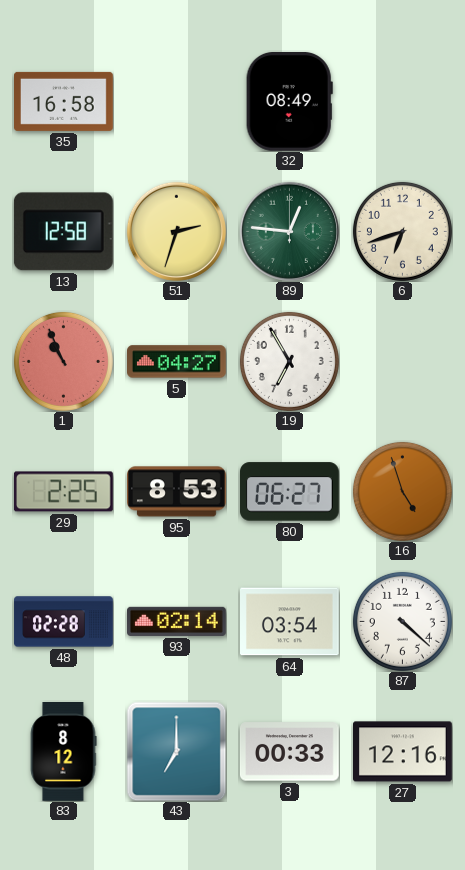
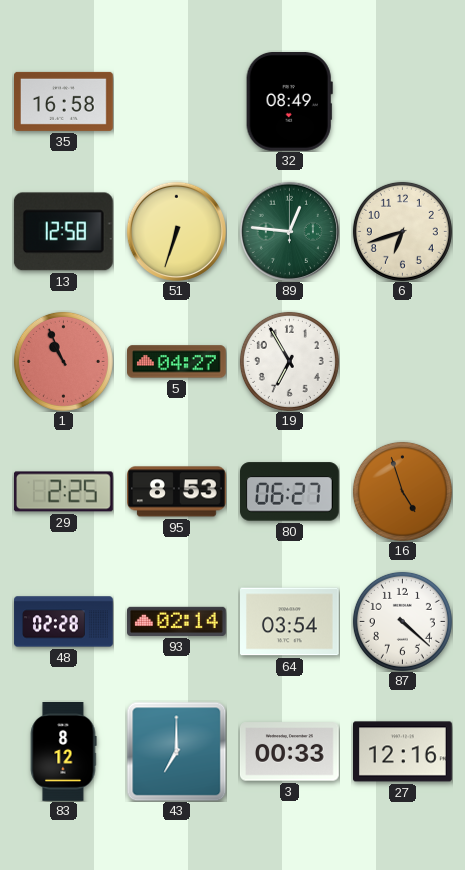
51: 2:33 -> 6:33 (176, 231)
